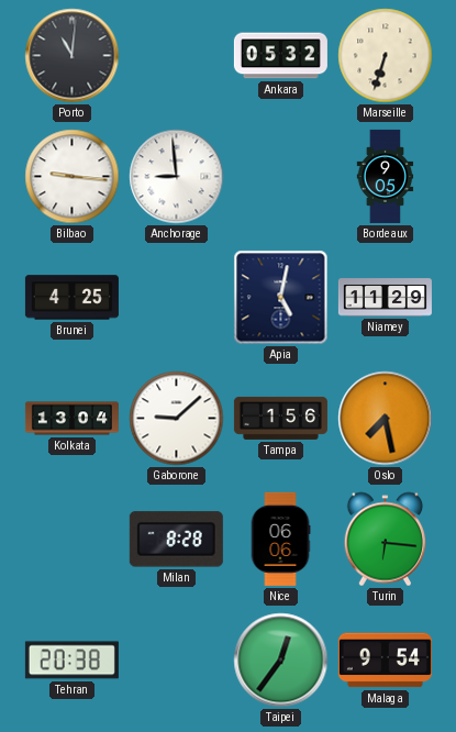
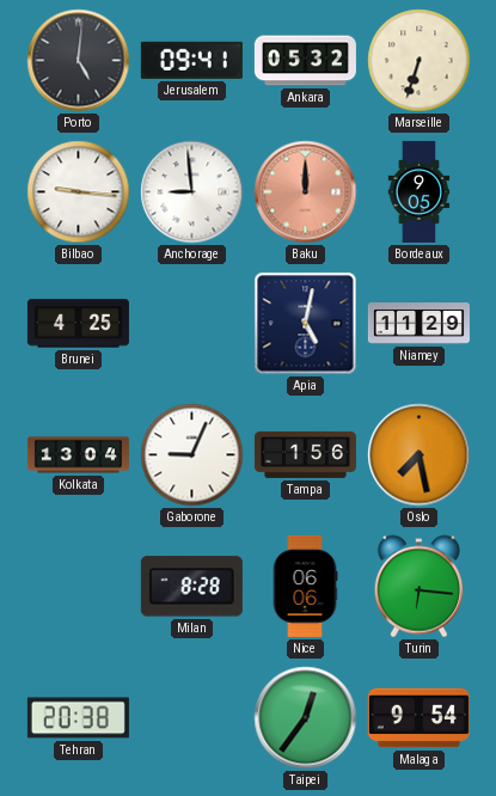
Porto: 11:01 -> 5:01 (79, 61)
Jerusalem: none -> 09:41 (191, 60)
Baku: none -> 12:00 (306, 192)
Gaborone: 9:08 -> 9:04 (192, 455)
